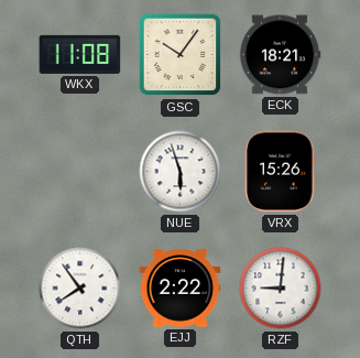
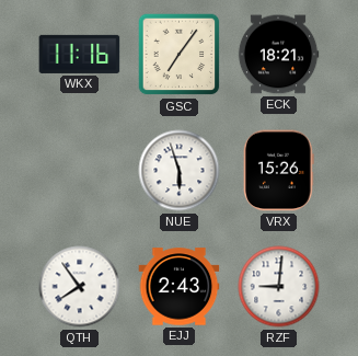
WKX: 11:08 -> 11:16 (80, 54)
GSC: 10:06 -> 7:06 (180, 55)
EJJ: 2:22 -> 2:43 (180, 287)
